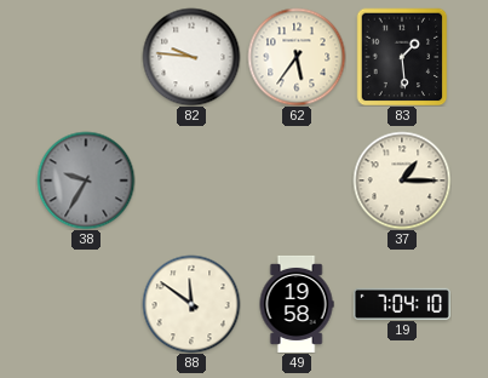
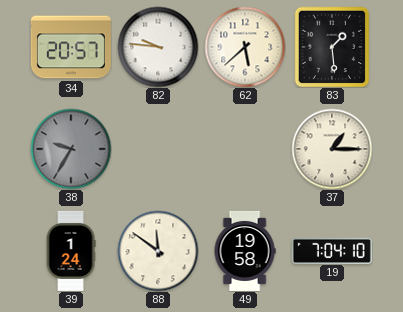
34: none -> 20:57 (71, 47)
62: 5:36 -> 5:38 (245, 47)
39: none -> 1:24 (71, 251)
